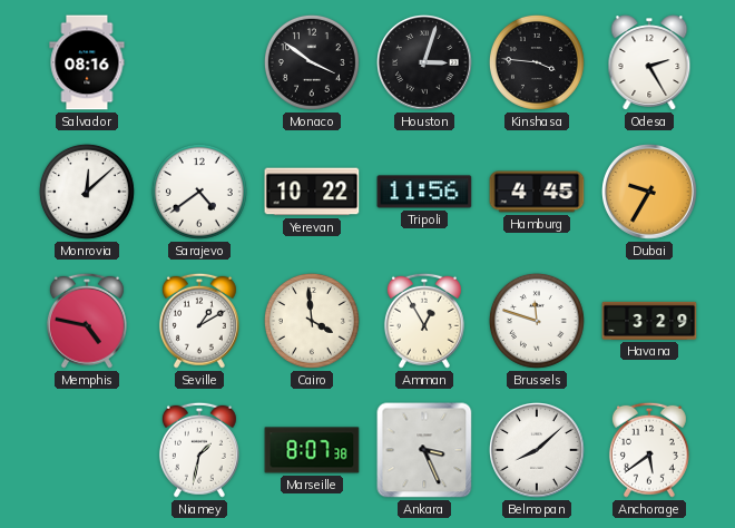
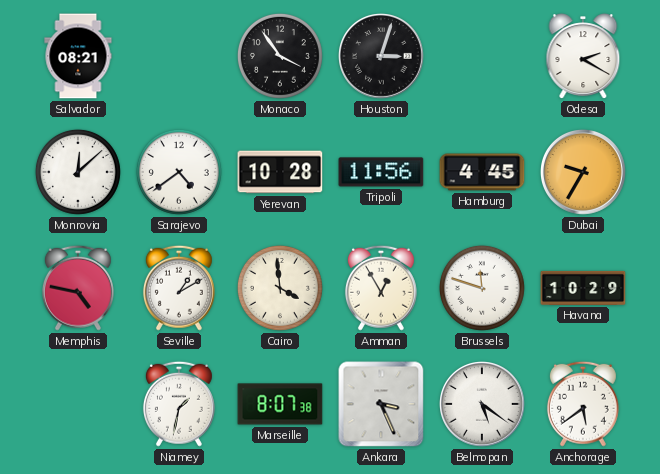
Salvador: 08:16 -> 08:21 (78, 56)
Monaco: 3:51 -> 3:54 (280, 56)
Kinshasa: 3:46 -> none (537, 62)
Odesa: 2:25 -> 2:20 (583, 56)
Yerevan: 10:22 -> 10:28 (280, 172)
Havana: 3:29 -> 10:29 (583, 288)
Belmopan: 8:08 -> 5:21 (483, 405)
